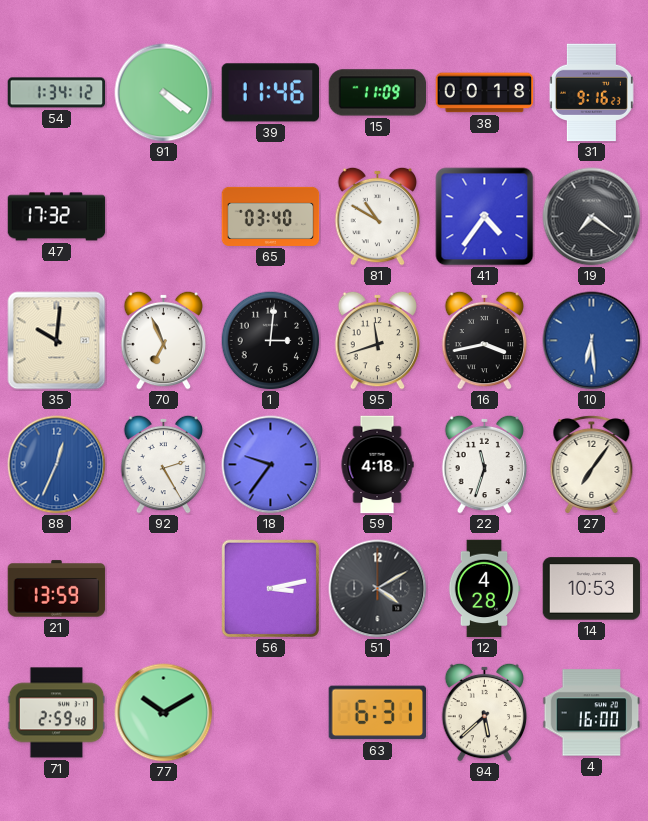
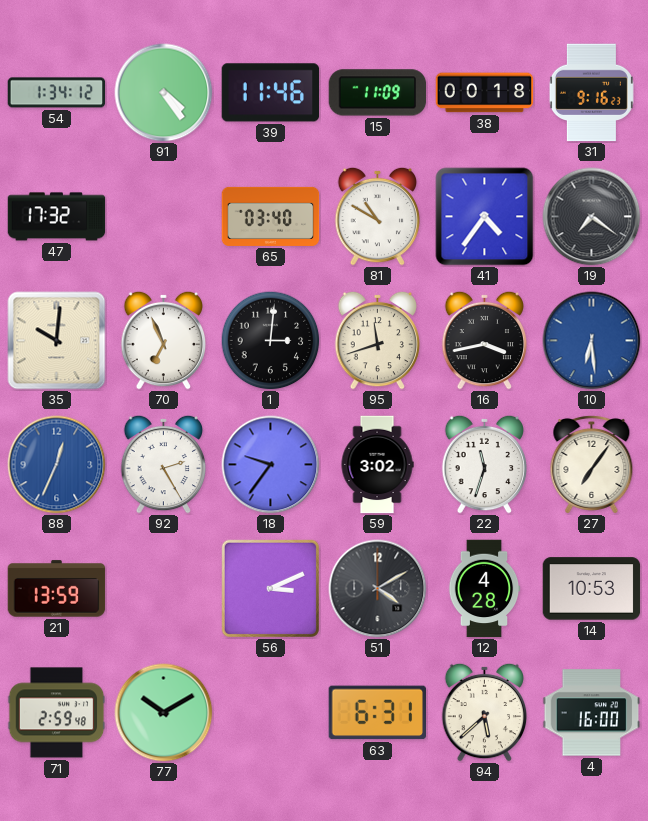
91: 4:21 -> 4:24 (164, 93)
59: 4:18 -> 3:02 (377, 465)
56: 3:13 -> 3:11 (270, 588)
